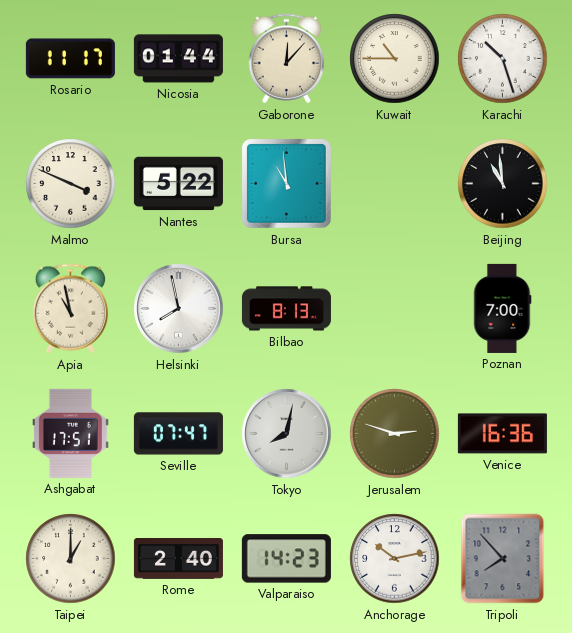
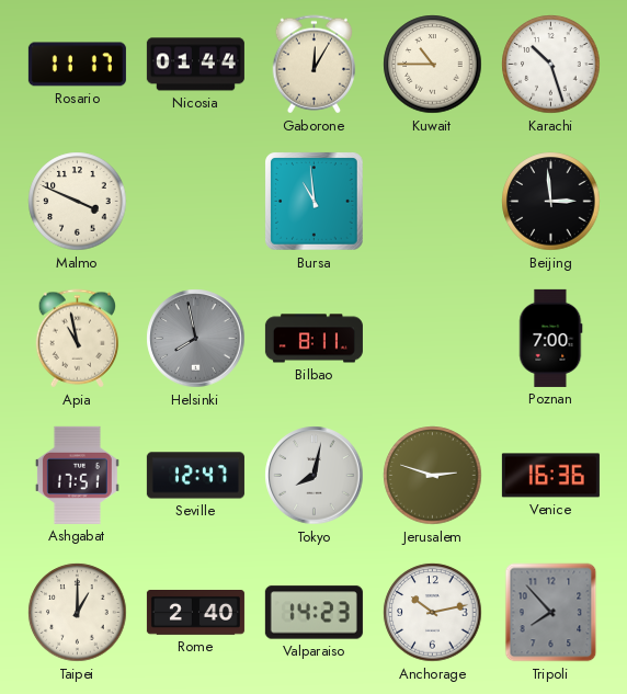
Gaborone: 12:07 -> 12:05 (315, 65)
Nantes: 5:22 -> none (178, 184)
Beijing: 10:59 -> 2:59 (551, 202)
Helsinki dial: white -> grey (196, 339)
Bilbao: 8:13 -> 8:11 (314, 339)
Seville: 07:47 -> 12:47 (195, 476)
